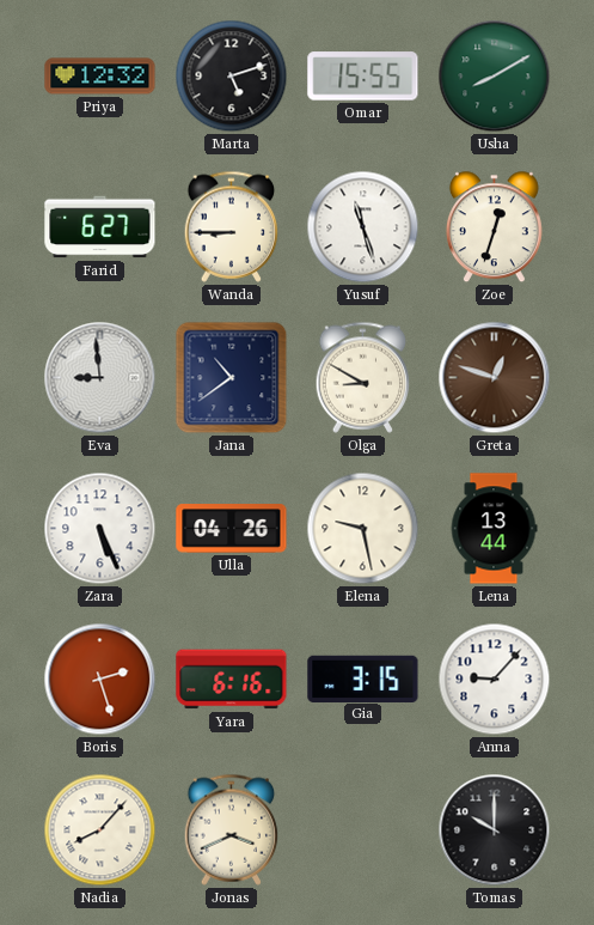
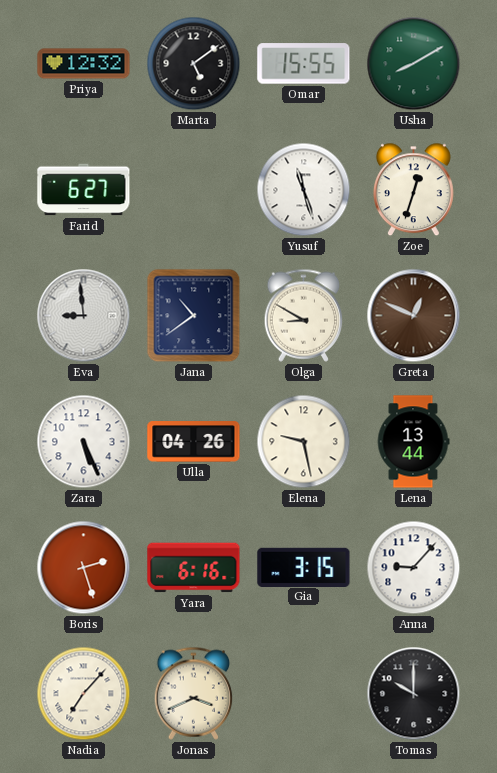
Marta: 5:12 -> 5:09 (194, 64)
Wanda: 8:45 -> none (232, 226)
Greta: 12:48 -> 12:49 (414, 316)
Nadia: 8:07 -> 7:07 (84, 694)
